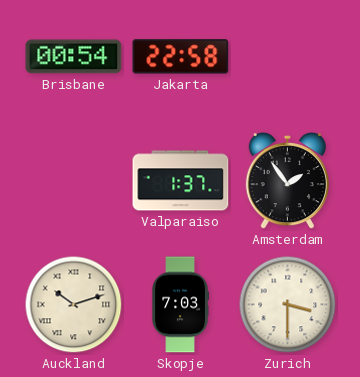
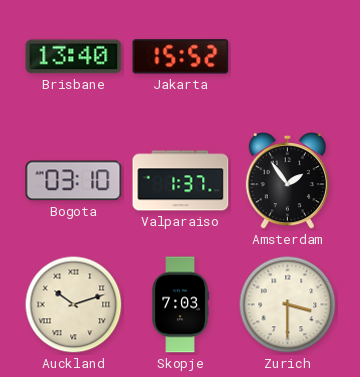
Brisbane: 00:54 -> 13:40 (74, 57)
Jakarta: 22:58 -> 15:52 (181, 57)
Bogota: none -> 03:10 (74, 181)
